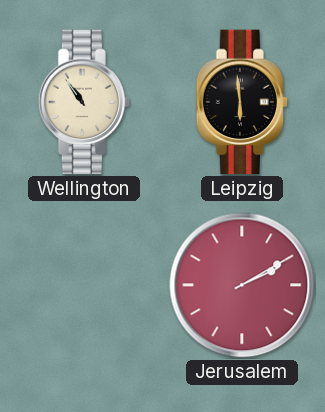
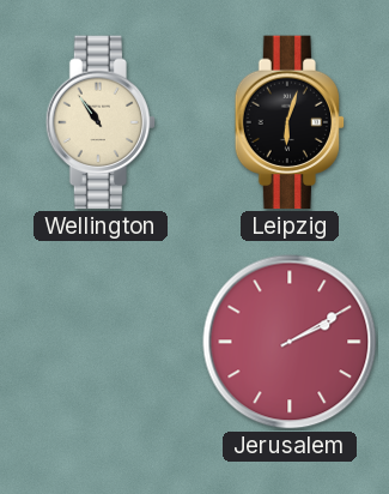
Leipzig: 5:59 -> 6:03 (290, 122)
